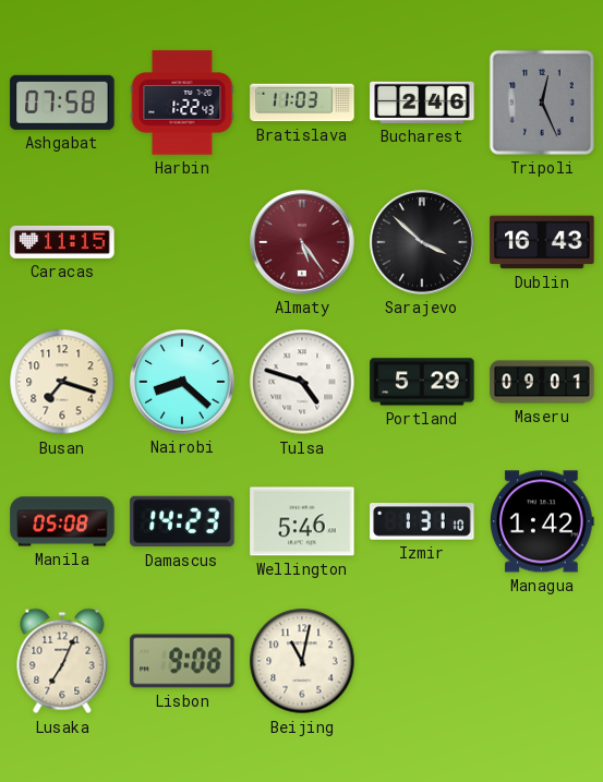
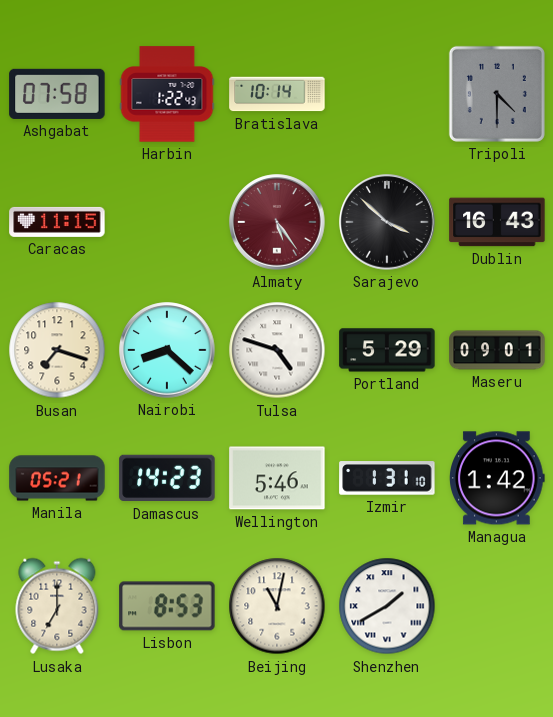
Bratislava: 11:03 -> 10:14 (277, 94)
Bucharest: 2:46 -> none (422, 103)
Tripoli: 12:26 -> 4:30 (497, 94)
Manila: 05:08 -> 05:21 (57, 478)
Lusaka: 7:04 -> 7:00 (57, 606)
Lisbon: 9:08 -> 8:53 (167, 606)
Shenzhen: none -> 1:40 (387, 606)
